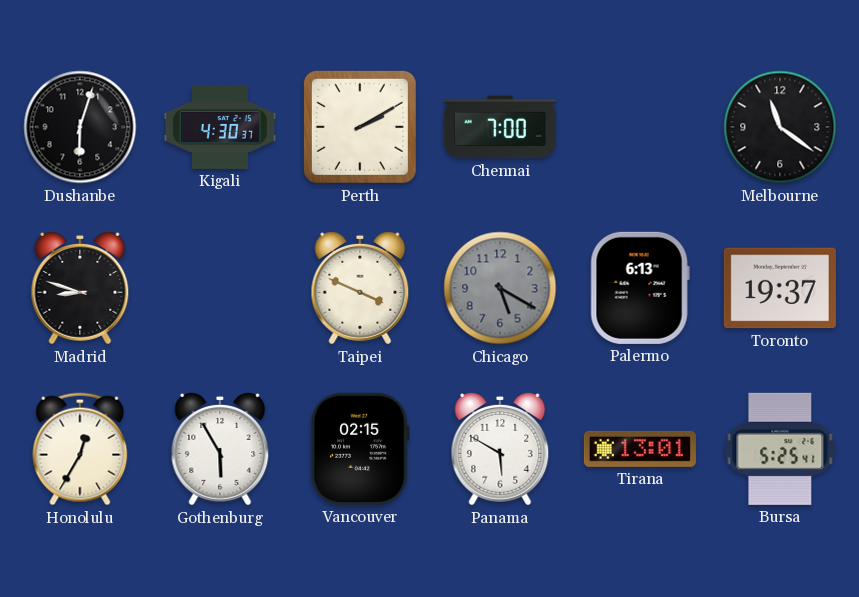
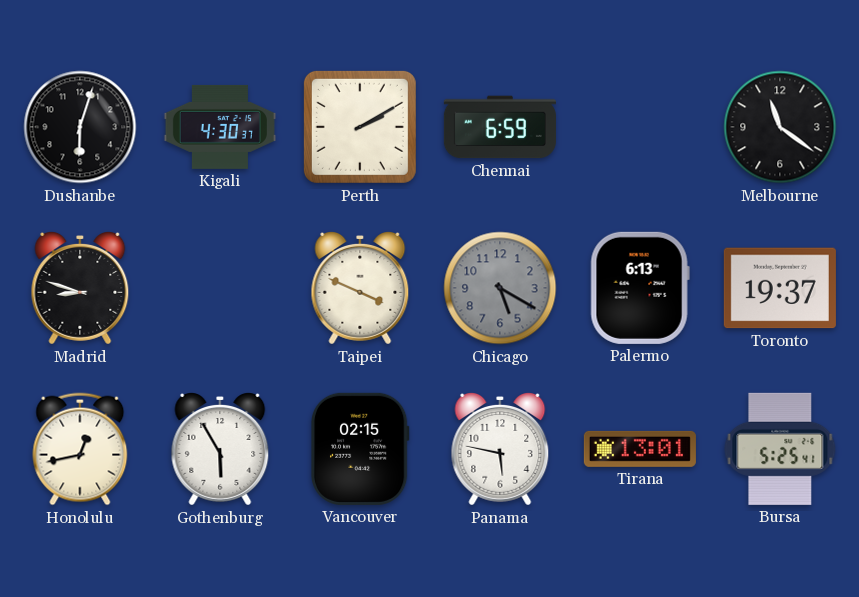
Chennai: 7:00 -> 6:59 (500, 127)
Honolulu: 12:35 -> 12:43 (80, 449)
Panama: 5:50 -> 5:47 (500, 450)
